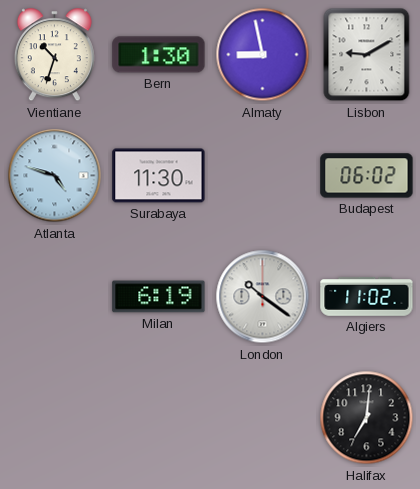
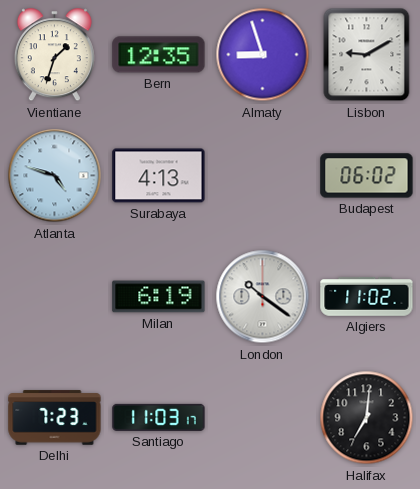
Vientiane: 10:33 -> 1:33 (54, 55)
Bern: 1:30 -> 12:35 (159, 55)
Almaty: 8:58 -> 8:57 (263, 55)
Surabaya: 11:30 -> 4:13 (159, 176)
Delhi: none -> 7:23 (55, 418)
Santiago: none -> 11:03 (159, 417)
